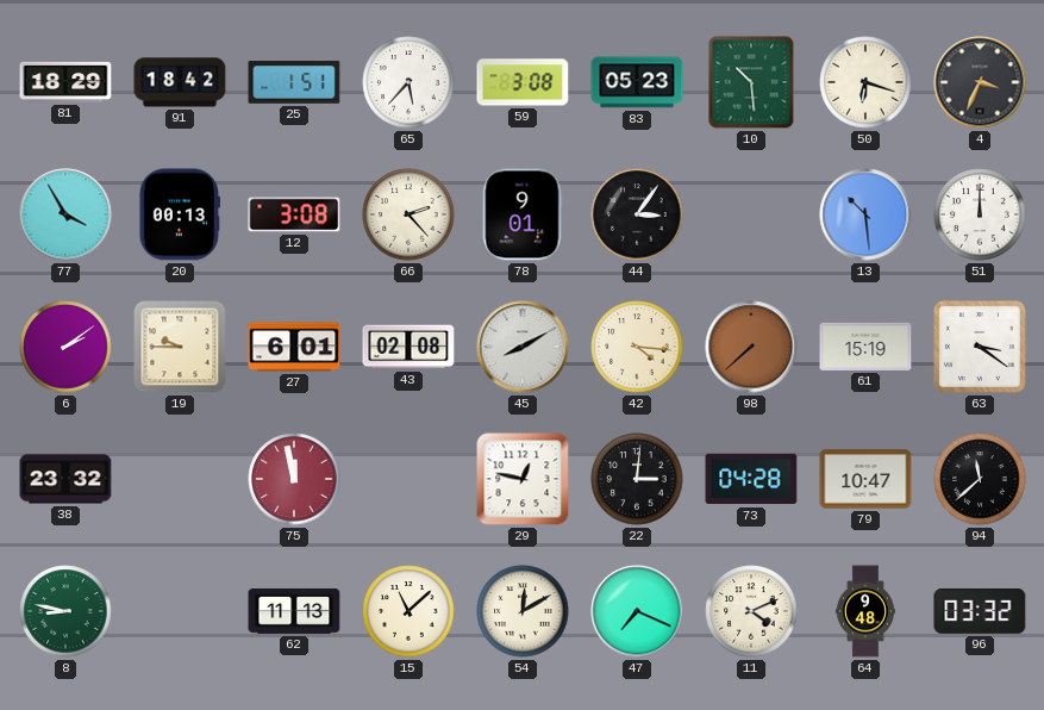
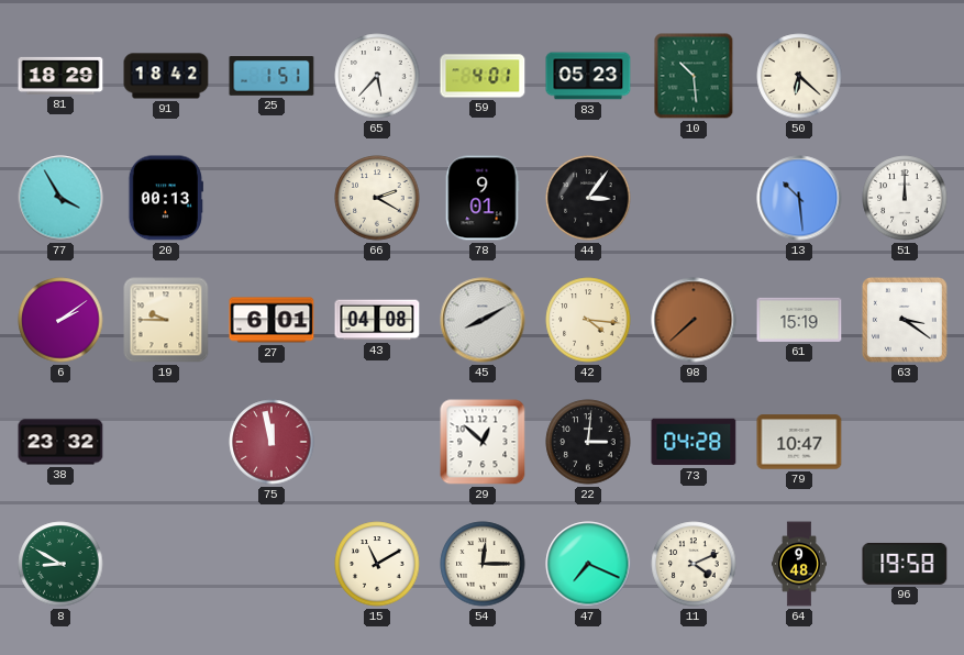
59: 3:08 -> 4:01 (483, 76)
50: 6:18 -> 6:22 (799, 76)
4: 3:34 -> none (980, 82)
12: 3:08 -> none (294, 214)
66: 2:23 -> 2:20 (377, 198)
43: 02:08 -> 04:08 (377, 320)
29: 12:47 -> 12:52 (483, 442)
94: 11:38 -> none (980, 479)
8: 8:47 -> 8:50 (60, 564)
62: 11:13 -> none (294, 612)
15: 11:08 -> 11:10 (377, 564)
54: 12:10 -> 12:15 (483, 564)
96: 03:32 -> 19:58 (905, 564)
